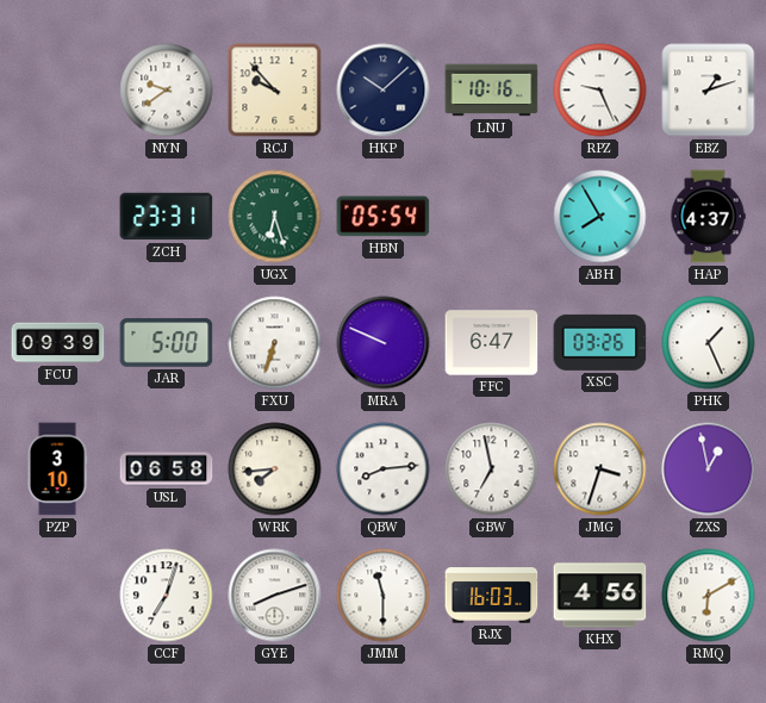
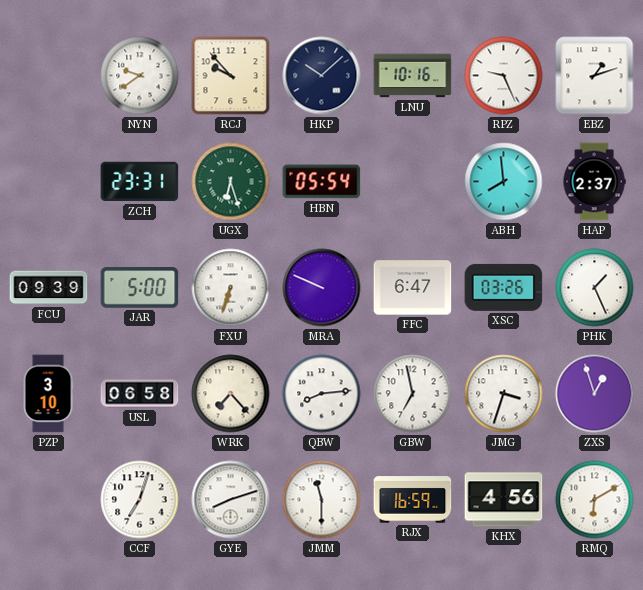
ABH: 7:55 -> 7:59 (504, 182)
HAP: 4:37 -> 2:37 (594, 182)
WRK: 7:44 -> 7:23 (231, 394)
ZXS: 12:58 -> 12:57 (595, 394)
RJX: 16:03 -> 16:59 (413, 500)
